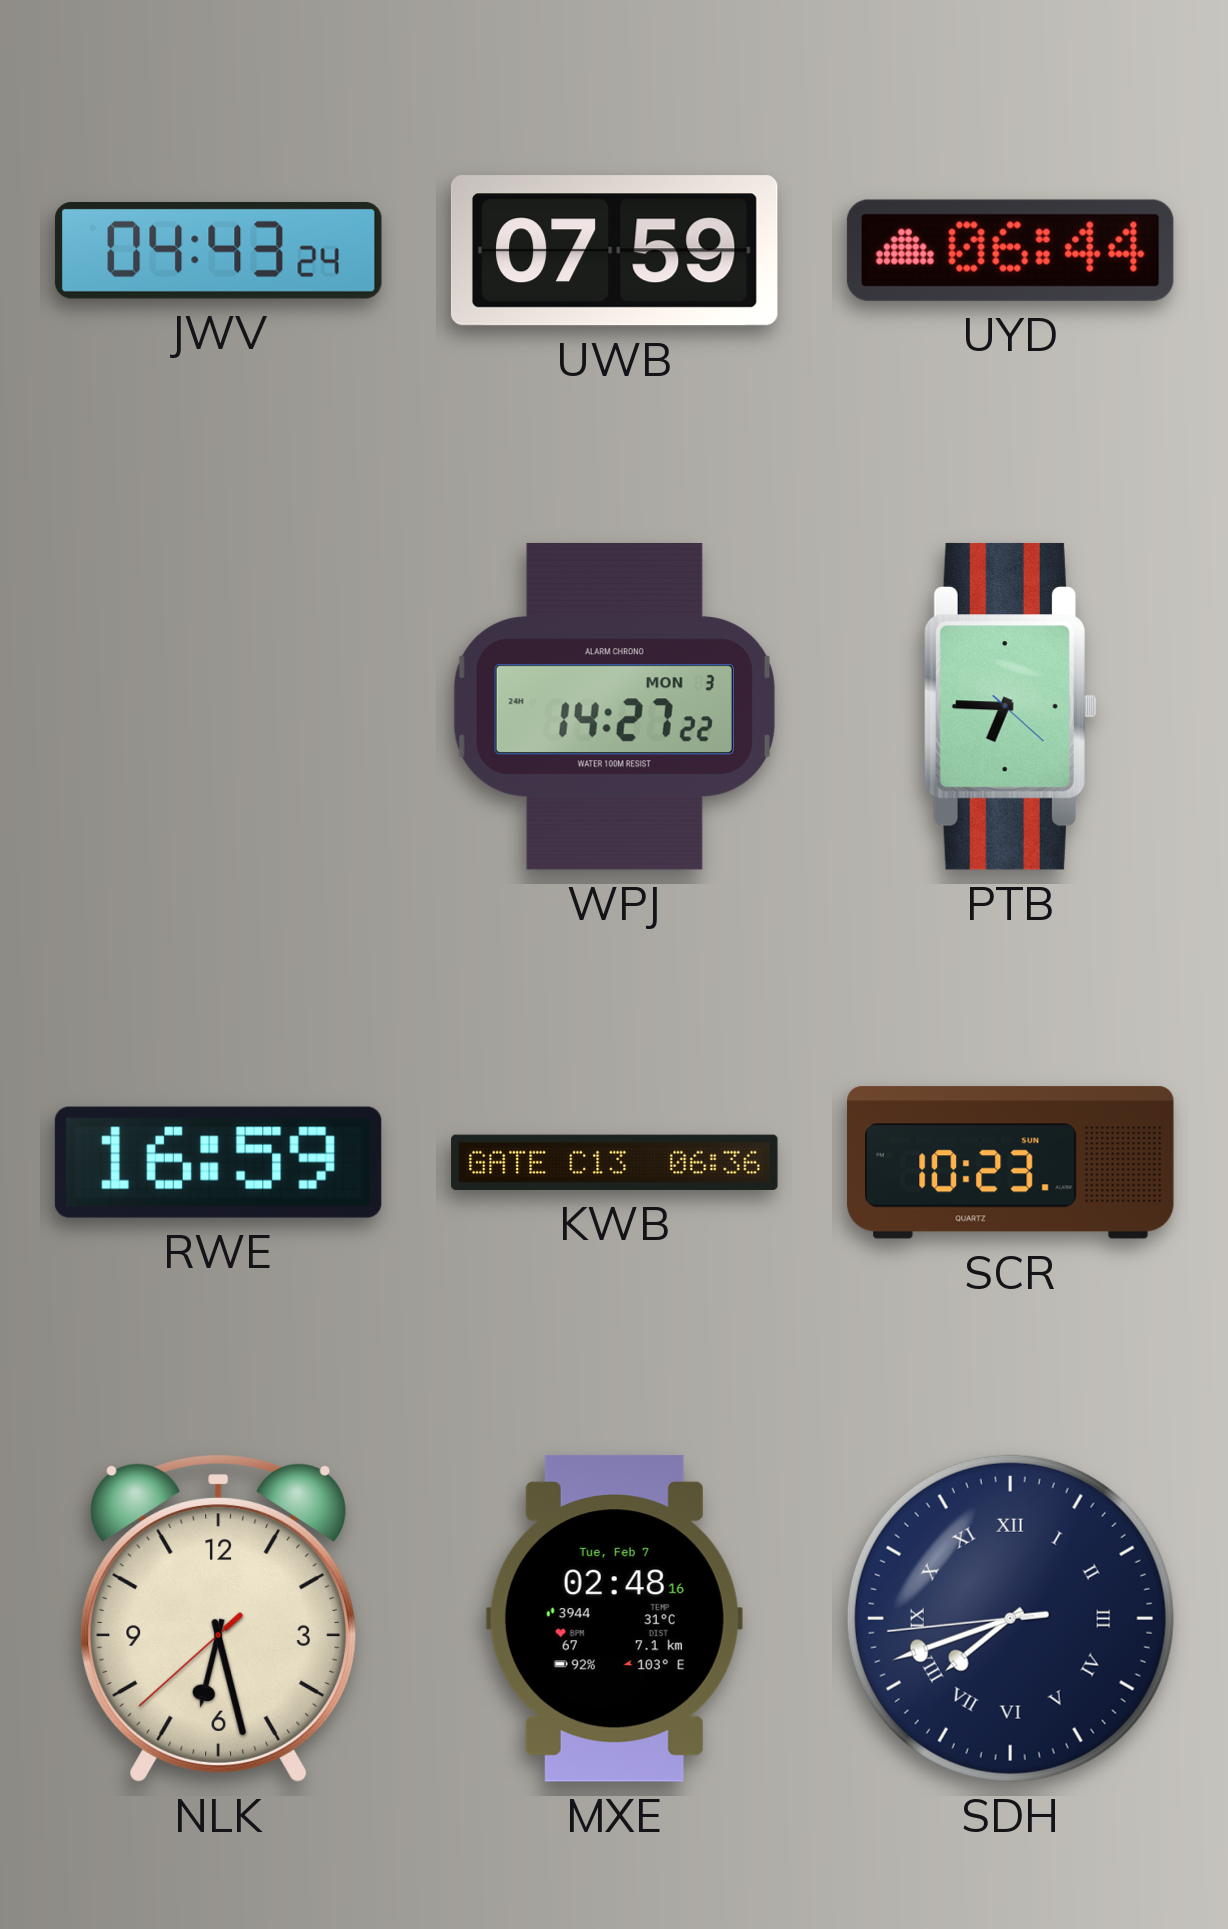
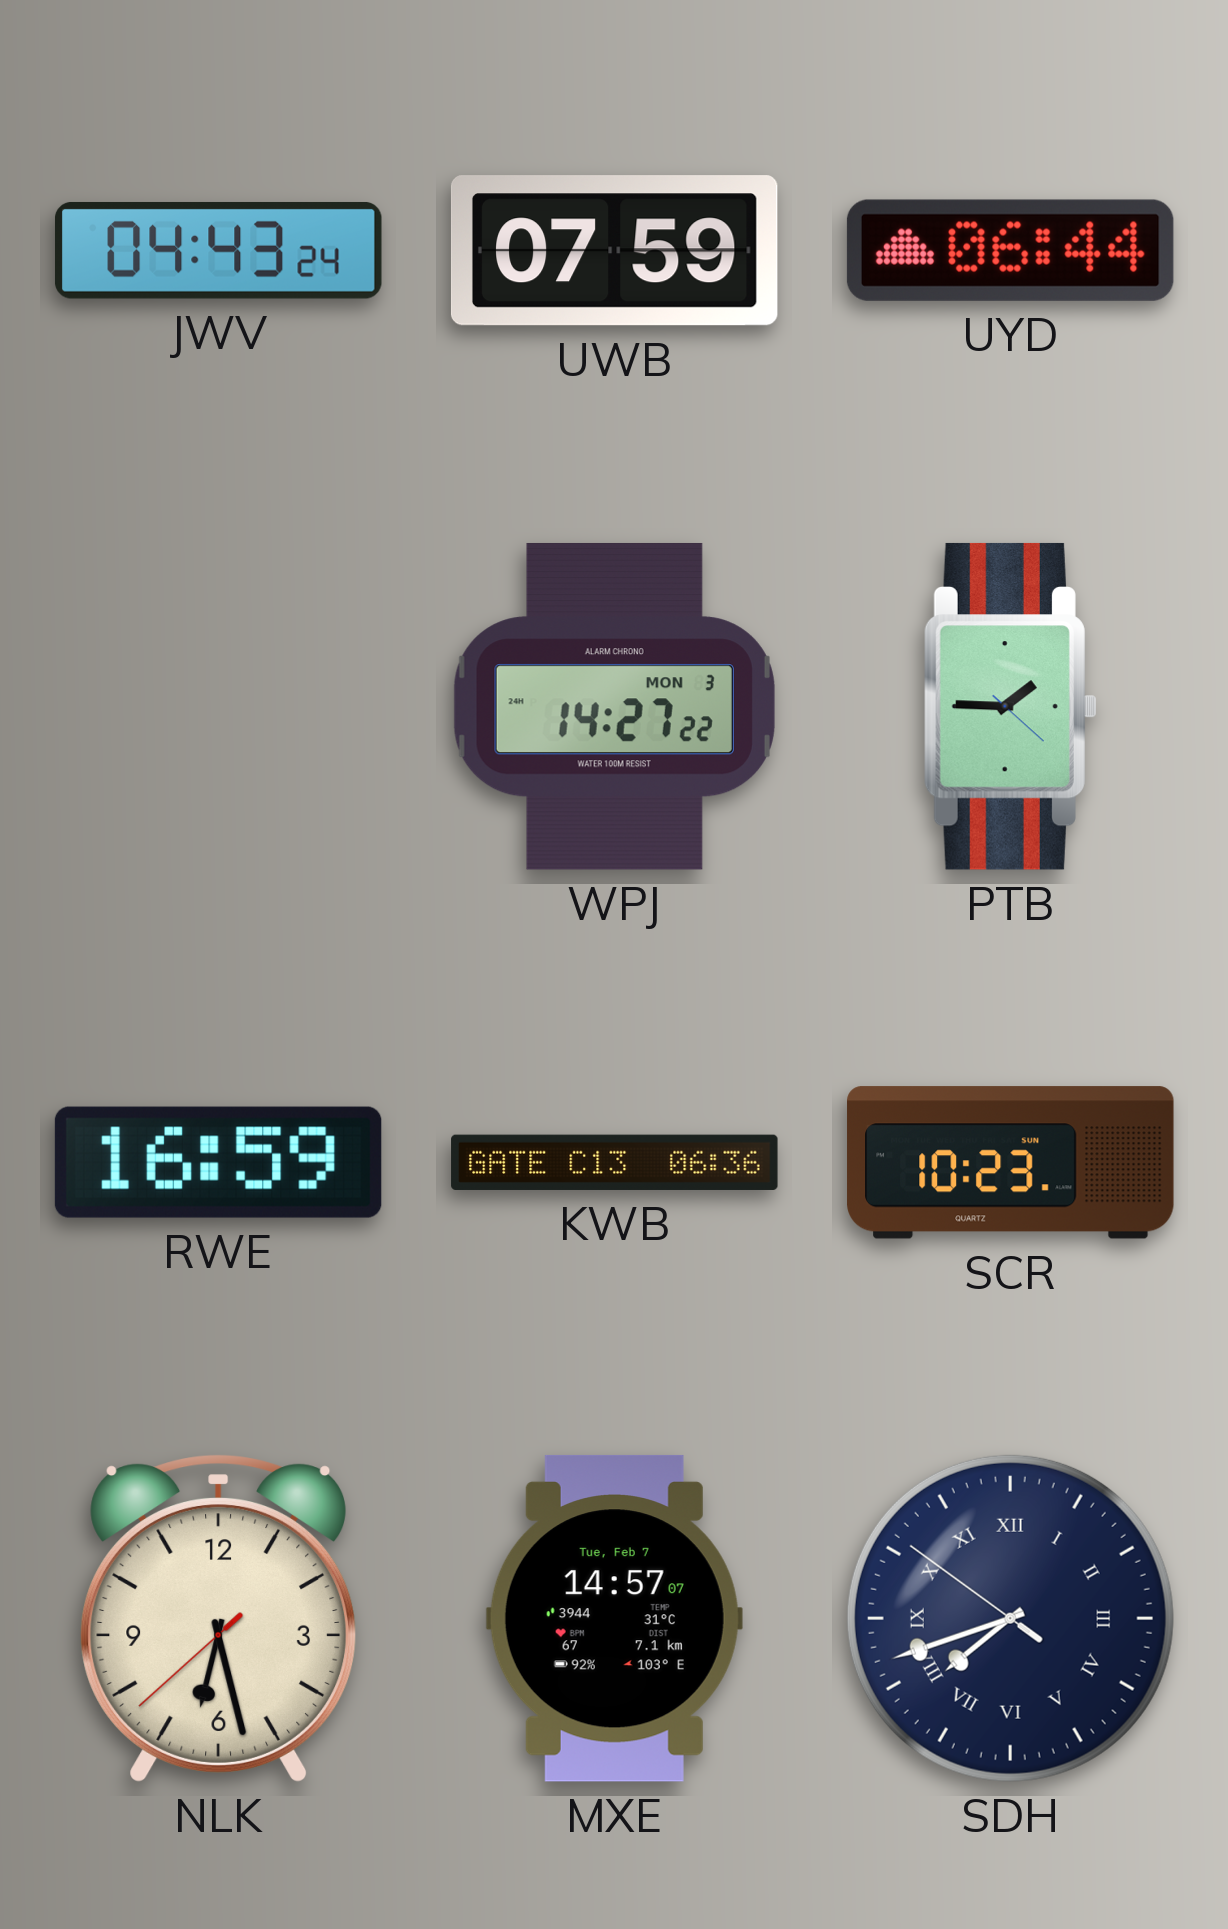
PTB: 6:45 -> 1:45 (1010, 706)
MXE: 02:48 -> 14:57 (614, 1618)
SDH: 7:41:44 -> 7:41:51 (1010, 1618)
